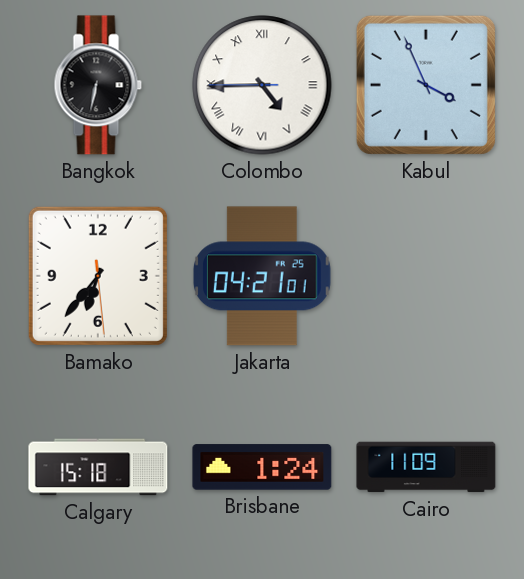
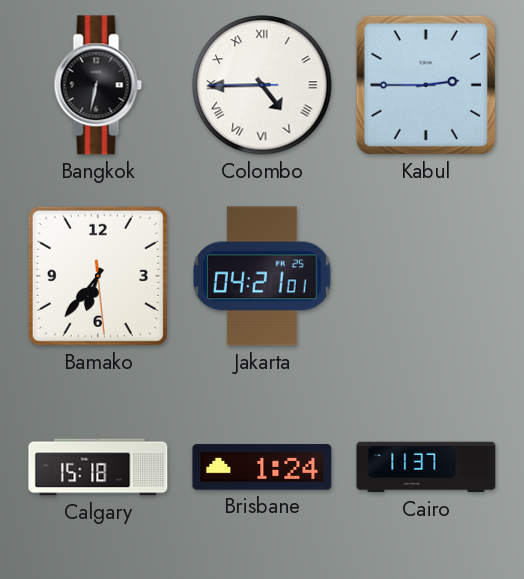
Kabul: 3:56 -> 2:45 (426, 85)
Cairo: 11:09 -> 11:37 (426, 467)
